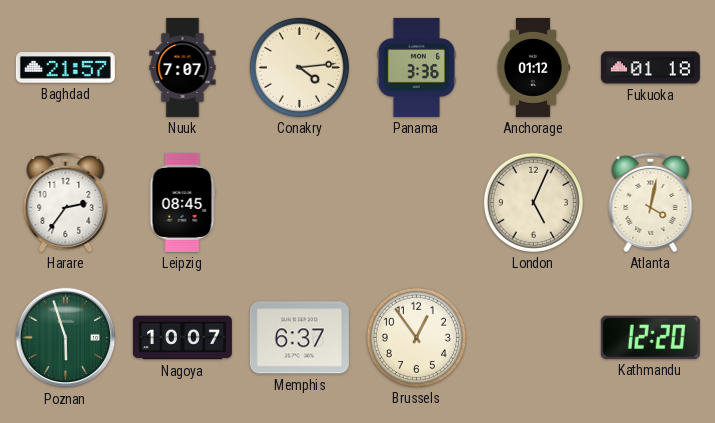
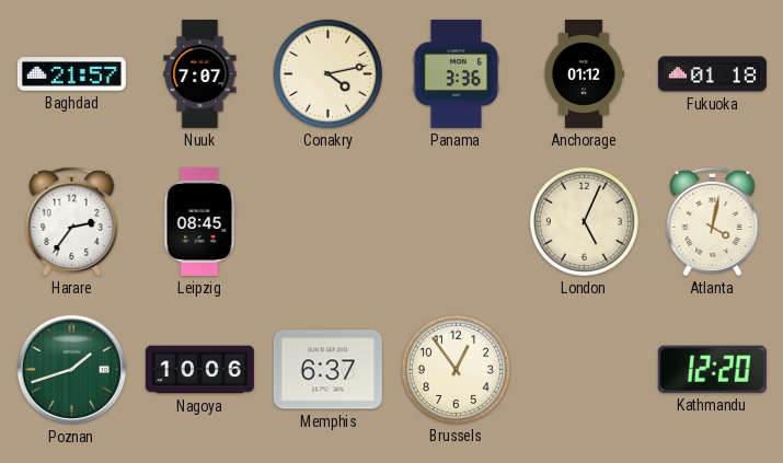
Conakry: 4:14 -> 4:13 (327, 73)
Poznan: 5:57 -> 1:42 (72, 370)
Nagoya: 10:07 -> 10:06 (199, 370)
